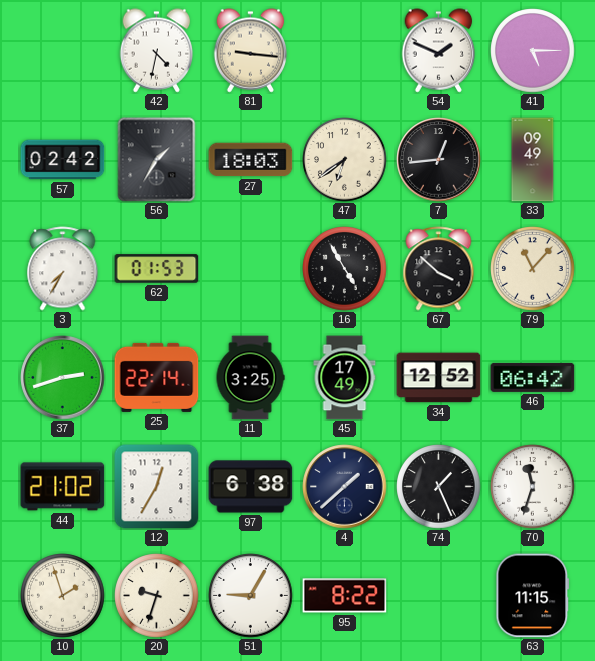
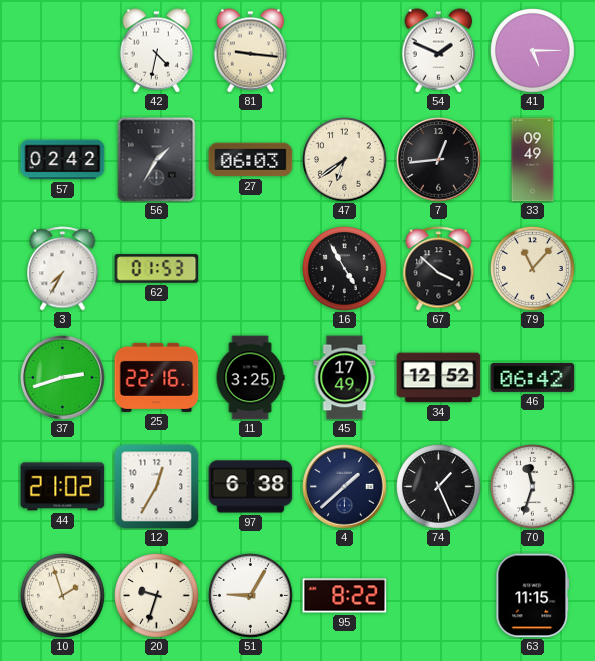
27: 18:03 -> 06:03 (251, 160)
25: 22:14 -> 22:16 (157, 377)
